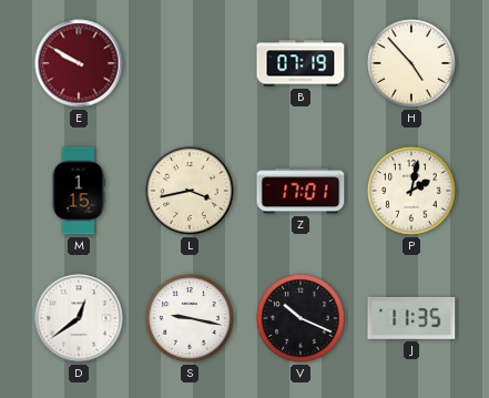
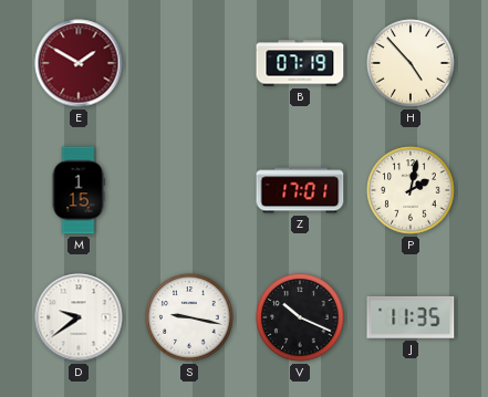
E: 9:50 -> 1:50 (79, 63)
L: 3:43 -> none (190, 191)
D: 12:39 -> 9:39 (79, 317)
